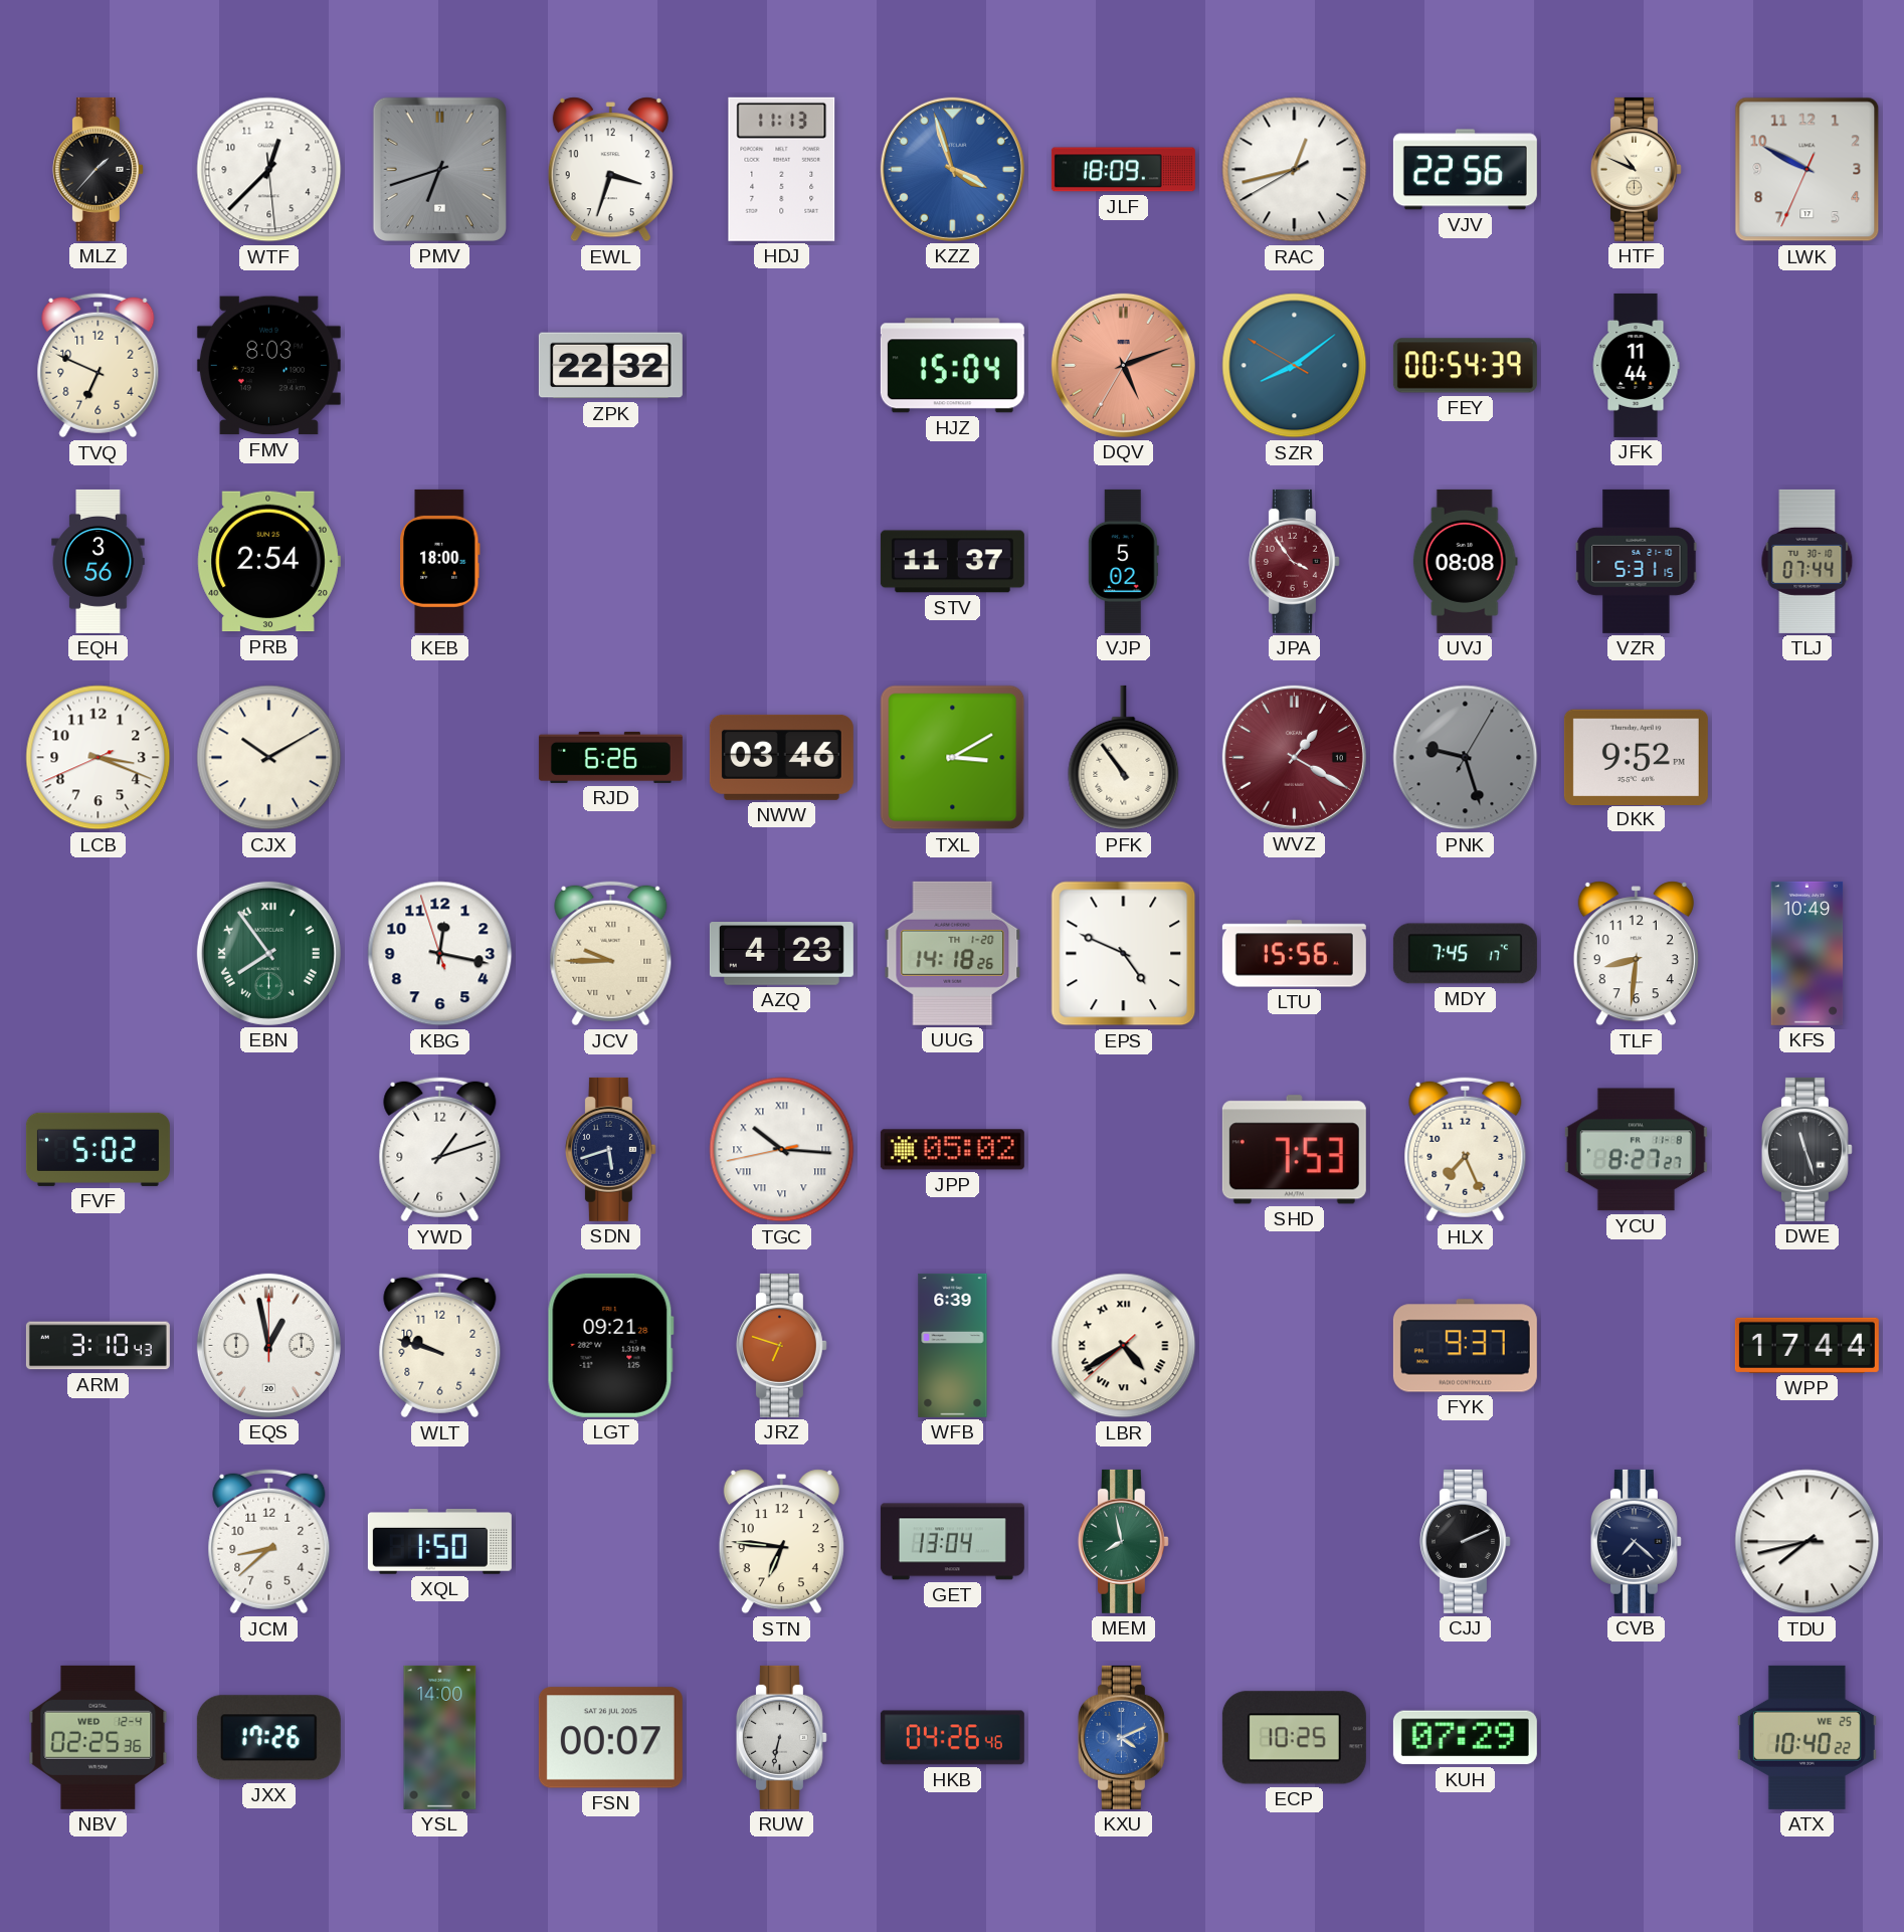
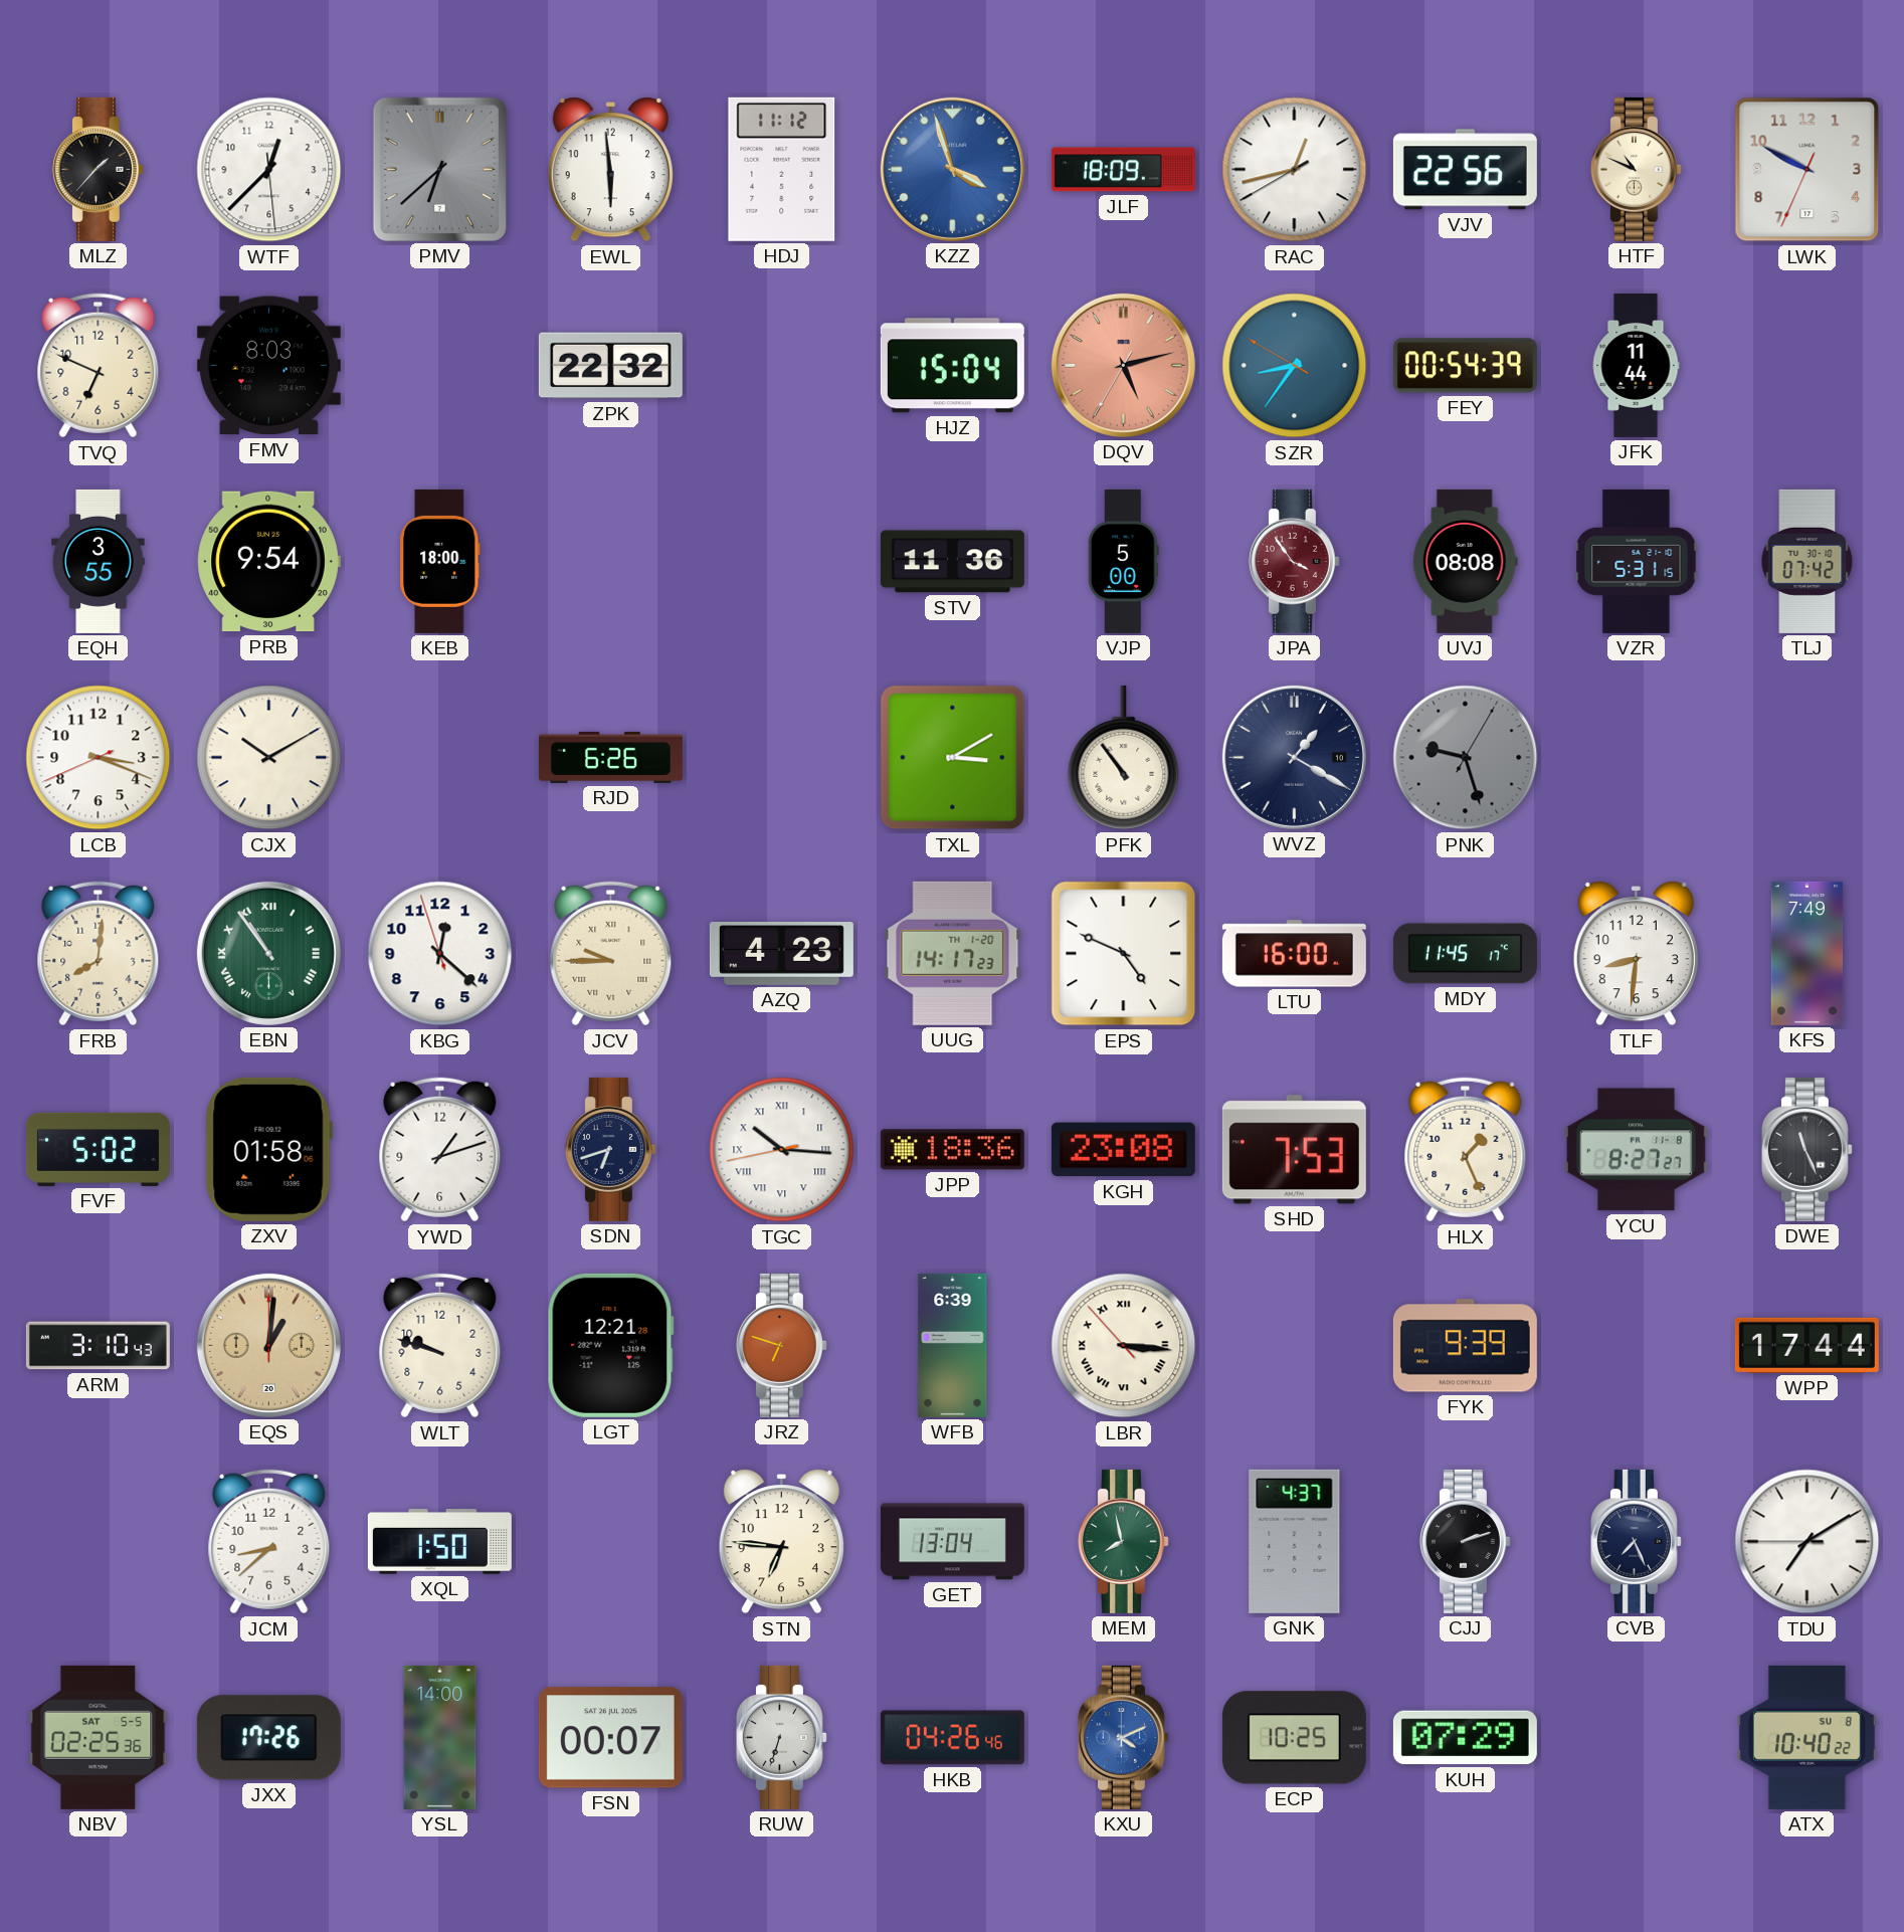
PMV: 6:42 -> 6:38 (439, 169)
EWL: 3:33 -> 5:59 (610, 170)
HDJ: 11:13 -> 11:12 (782, 169)
DQV: 5:11 -> 5:12 (1123, 365)
SZR: 8:08 -> 8:35 (1295, 366)
EQH: 3:56 -> 3:55 (99, 561)
PRB: 2:54 -> 9:54 (268, 562)
STV: 11:37 -> 11:36 (952, 562)
VJP: 5:02 -> 5:00 (1123, 561)
TLJ: 07:44 -> 07:42 (1807, 561)
NWW: 03:46 -> none (781, 757)
WVZ dial: burgundy -> navy (1294, 757)
DKK: 9:52 -> none (1636, 757)
FRB: none -> 8:01 (99, 954)
EBN: 7:54 -> 10:54 (268, 953)
KBG: 12:16 -> 12:21 (440, 954)
UUG: 14:18 -> 14:17 (953, 953)
LTU: 15:56 -> 16:00 (1294, 954)
MDY: 7:45 -> 11:45 (1465, 954)
KFS: 10:49 -> 7:49 (1807, 953)
ZXV: none -> 01:58 (268, 1149)
SDN: 5:42 -> 6:42 (610, 1149)
JPP: 05:02 -> 18:36 (952, 1150)
KGH: none -> 23:08 (1123, 1150)
HLX: 7:26 -> 1:26 (1466, 1150)
DWE: 11:27 -> 11:26 (1806, 1149)
EQS: 12:58 -> 1:01 (268, 1345)
EQS dial: white -> champagne (268, 1345)
LGT: 09:21 -> 12:21 (610, 1345)
LBR: 4:39 -> 3:15 (1124, 1346)
FYK: 9:37 -> 9:39 (1465, 1346)
GNK: none -> 4:37 (1295, 1541)
CJJ: 2:11 -> 2:12 (1465, 1541)
CVB: 7:22 -> 7:26 (1636, 1541)
TDU: 7:42 -> 7:09 (1807, 1542)
NBV date: WED 12-4 -> SAT 5-5 (99, 1737)
RUW: 6:32 -> 6:33 (781, 1737)
ATX date: WE 25 -> SU 8 (1806, 1737)
